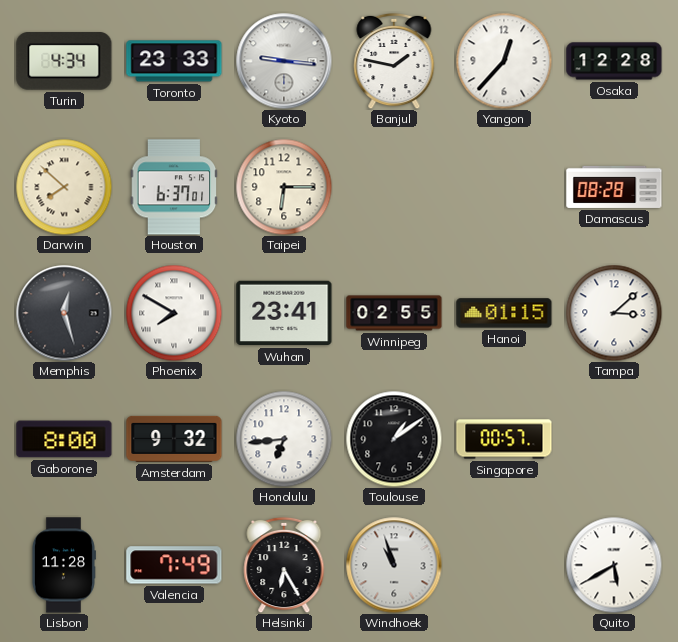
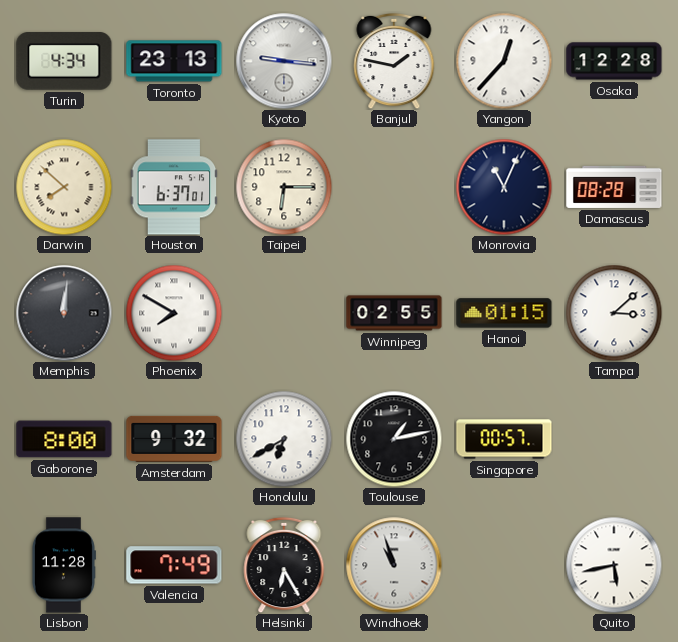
Toronto: 23:33 -> 23:13 (174, 61)
Monrovia: none -> 11:04 (504, 187)
Memphis: 12:27 -> 12:01 (64, 313)
Wuhan: 23:41 -> none (284, 313)
Honolulu: 6:44 -> 6:40 (284, 439)
Toulouse: 1:09 -> 1:13 (394, 439)
Quito: 5:40 -> 5:43 (614, 565)
